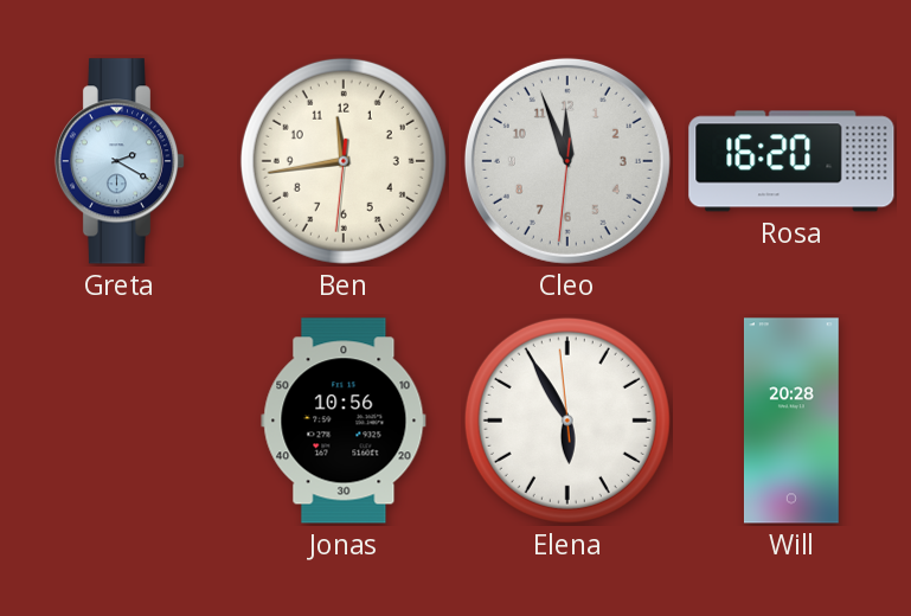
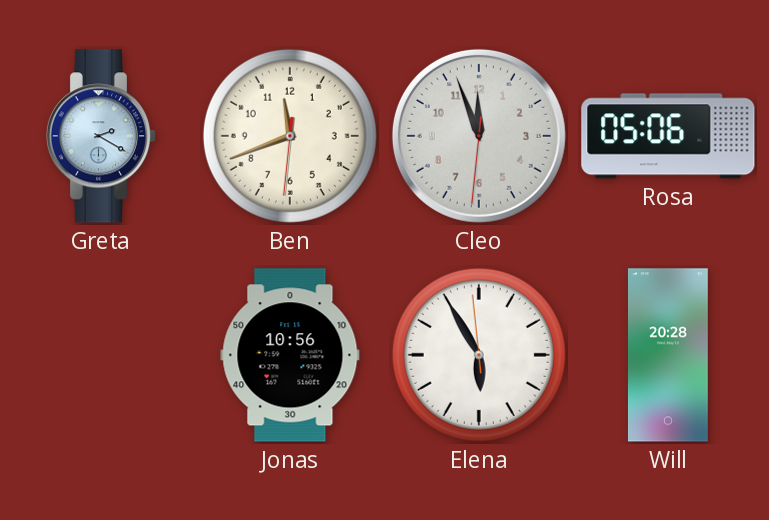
Ben: 11:43 -> 11:41 (290, 136)
Rosa: 16:20 -> 05:06 (668, 136)
